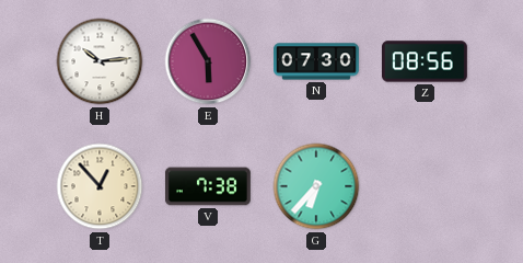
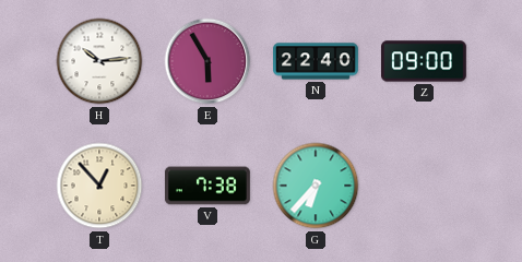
N: 07:30 -> 22:40 (317, 61)
Z: 08:56 -> 09:00 (424, 61)
